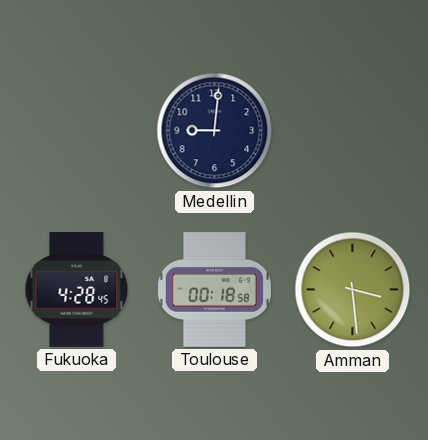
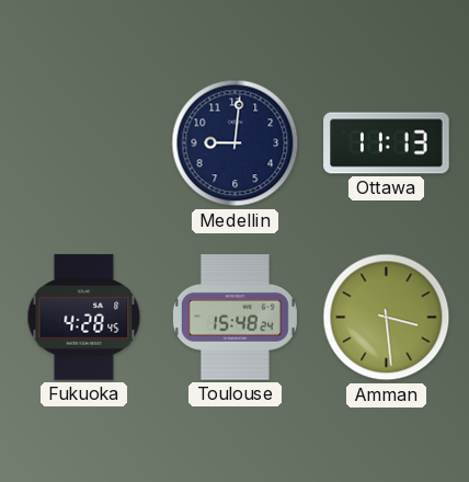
Ottawa: none -> 11:13 (387, 144)
Toulouse: 00:18 -> 15:48 (234, 318)
